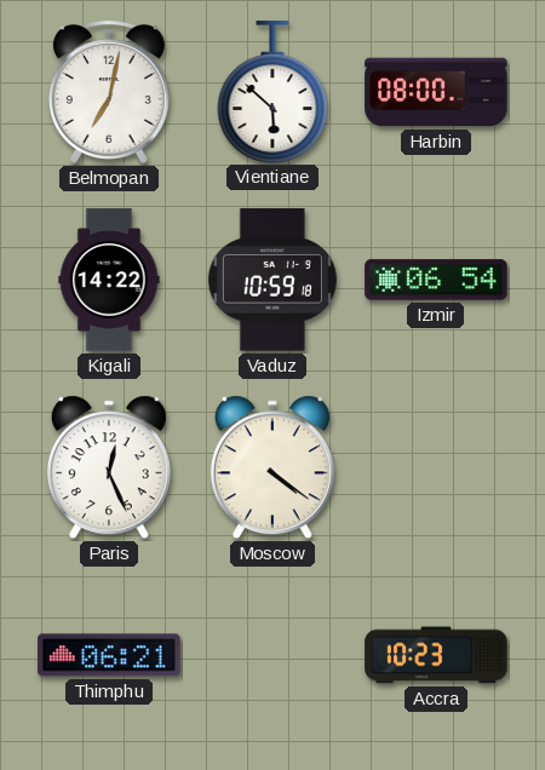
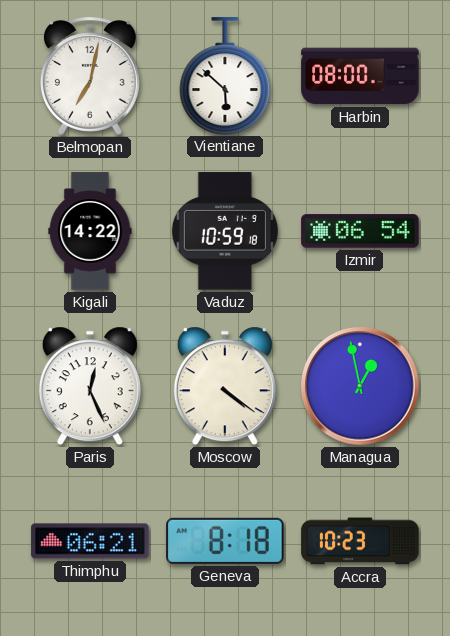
Managua: none -> 12:58 (360, 386)
Geneva: none -> 8:18 (225, 541)
